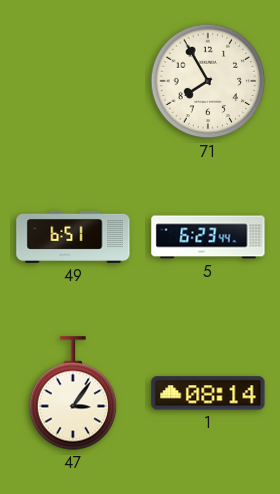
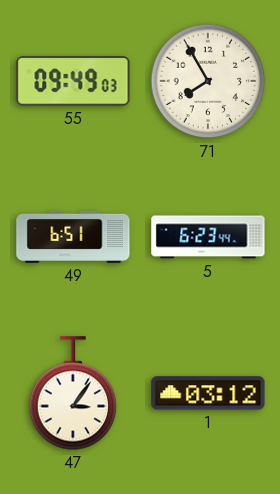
55: none -> 09:49 (73, 81)
1: 08:14 -> 03:12 (208, 393)
